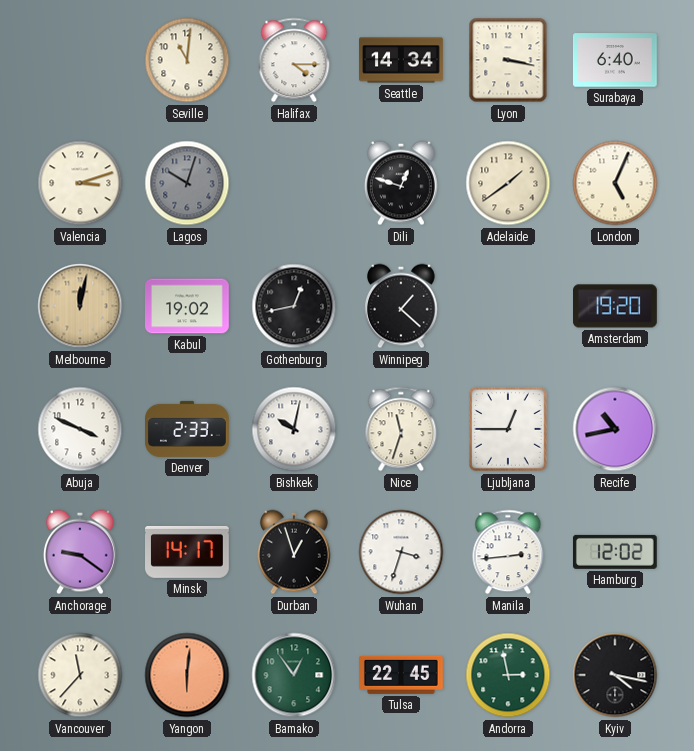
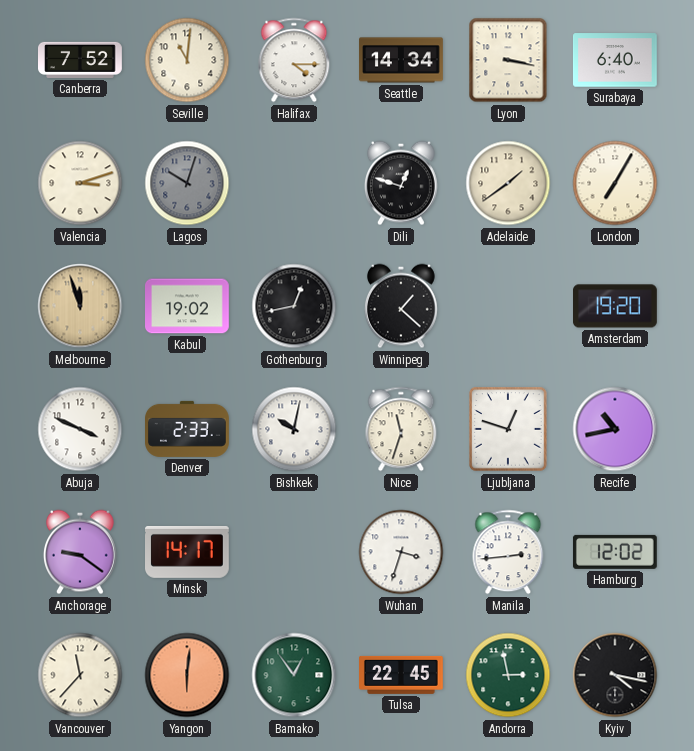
Canberra: none -> 7:52 (81, 60)
London: 5:04 -> 7:05 (615, 183)
Melbourne: 12:02 -> 11:57 (80, 306)
Ljubljana: 12:45 -> 12:48 (508, 429)
Durban: 12:57 -> none (294, 552)
